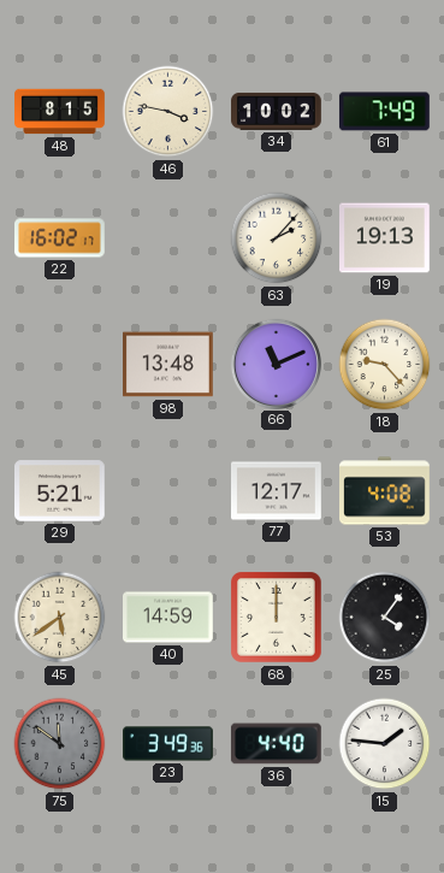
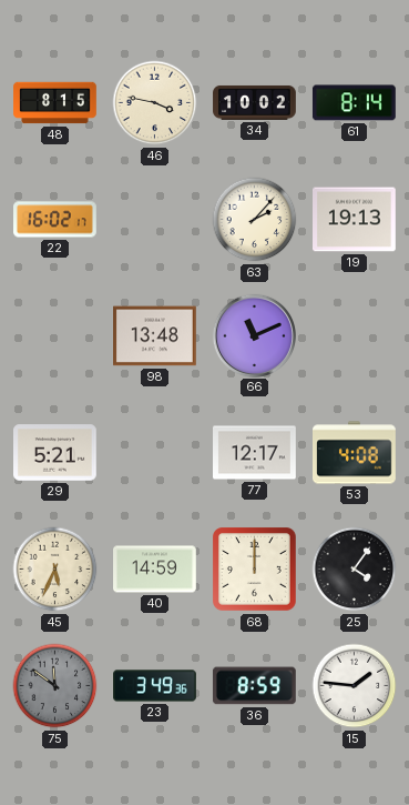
61: 7:49 -> 8:14 (354, 103)
18: 9:23 -> none (385, 365)
45: 5:39 -> 5:34 (55, 570)
36: 4:40 -> 8:59 (254, 686)
